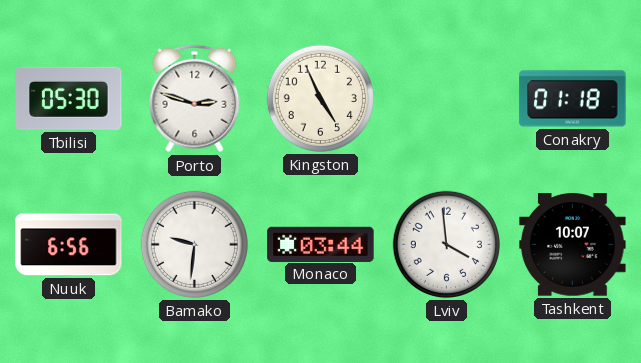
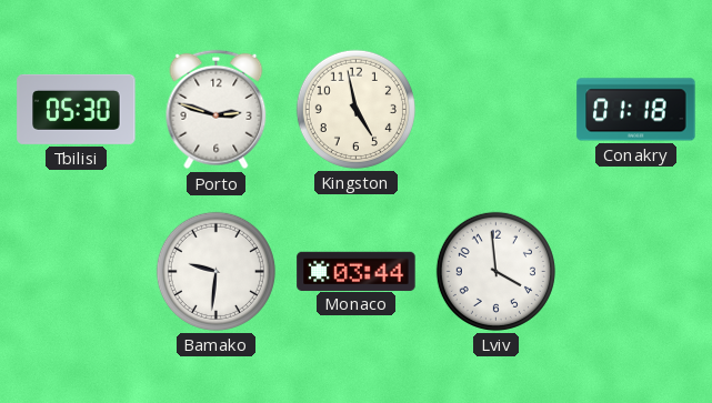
Kingston: 4:56 -> 4:58 (355, 109)
Nuuk: 6:56 -> none (69, 245)
Tashkent: 10:07 -> none (573, 245)
